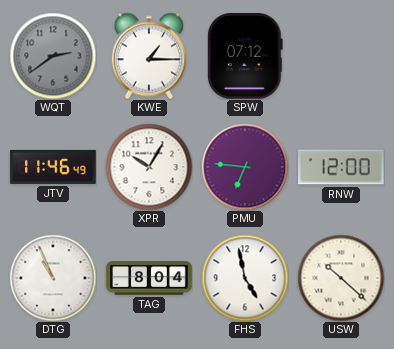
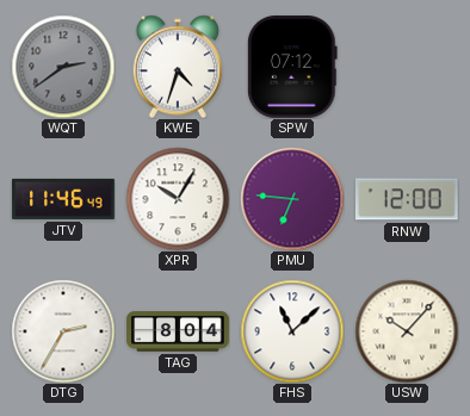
KWE: 1:15 -> 4:33 (177, 67)
DTG: 10:56 -> 2:35 (63, 331)
FHS: 4:58 -> 11:08 (292, 331)
USW: 10:22 -> 10:07 (407, 331)
